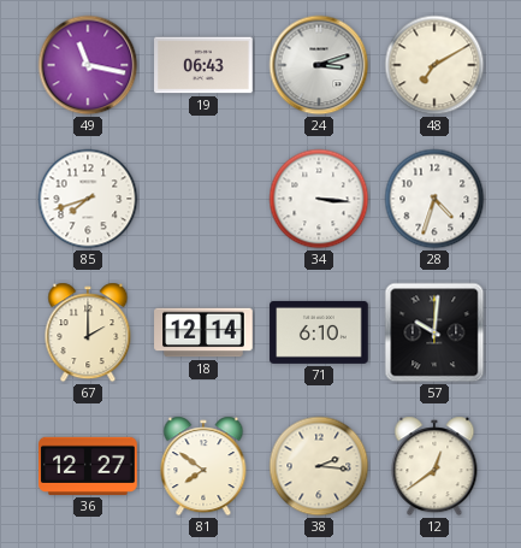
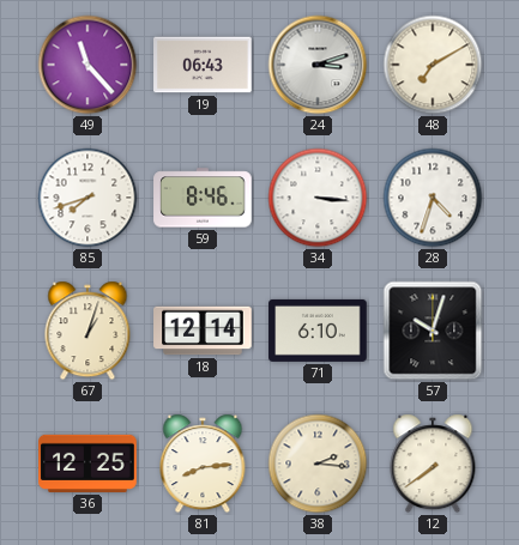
49: 11:17 -> 11:23 (87, 65)
59: none -> 8:46 (203, 198)
67: 2:00 -> 1:03 (87, 331)
57: 10:01 -> 10:03 (433, 331)
36: 12:27 -> 12:25 (87, 464)
81: 7:51 -> 8:14 (203, 464)
12: 12:39 -> 7:39 (433, 464)
